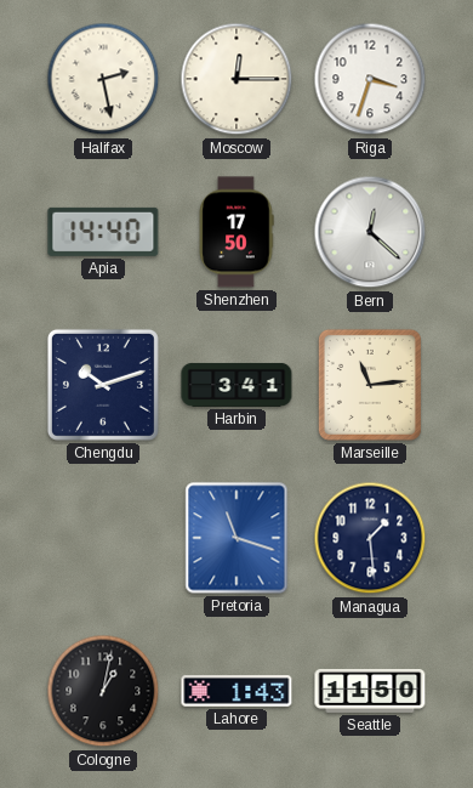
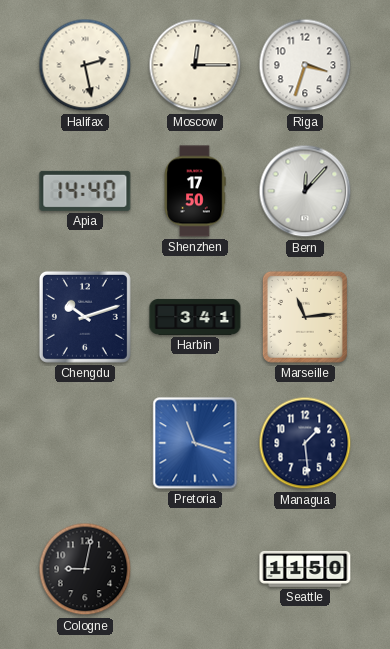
Bern: 12:22 -> 12:07 (305, 191)
Cologne: 1:02 -> 9:02 (85, 569)
Lahore: 1:43 -> none (236, 691)
